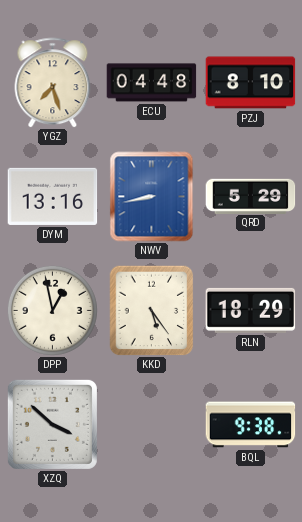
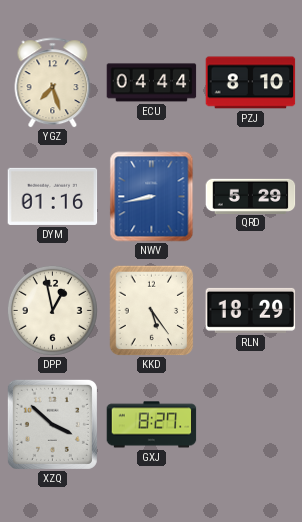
ECU: 04:48 -> 04:44 (152, 83)
DYM: 13:16 -> 01:16 (53, 196)
GXJ: none -> 8:27 (152, 425)
BQL: 9:38 -> none (251, 425)
